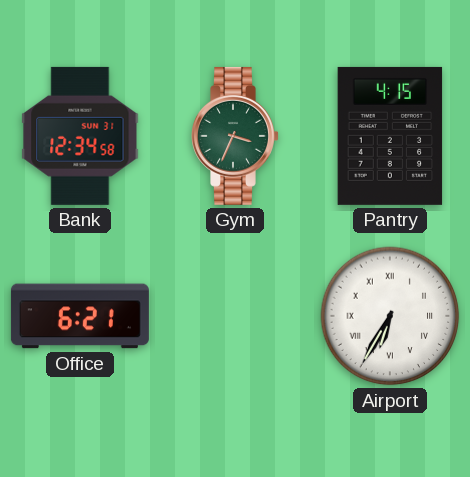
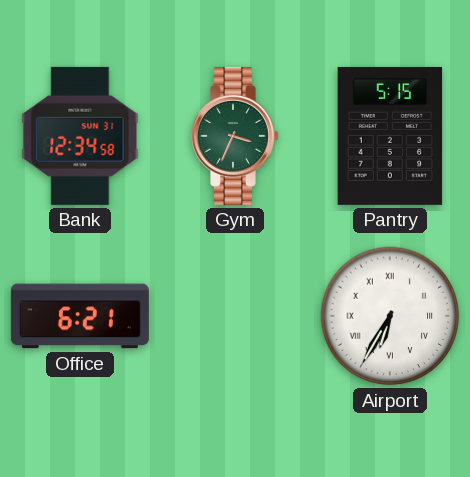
Pantry: 4:15 -> 5:15 (390, 136)
